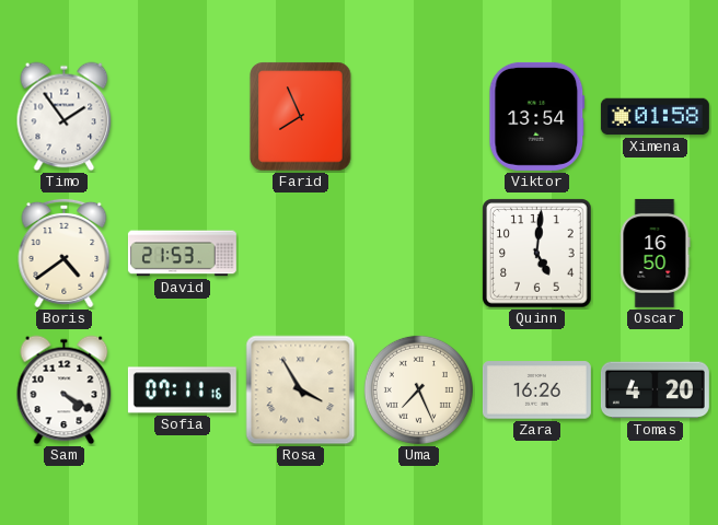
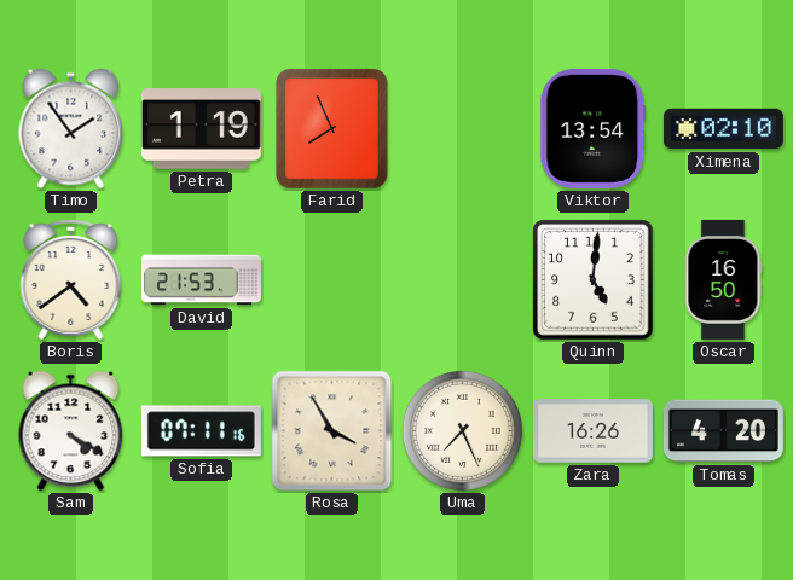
Petra: none -> 1:19 (201, 129)
Ximena: 01:58 -> 02:10 (723, 129)
